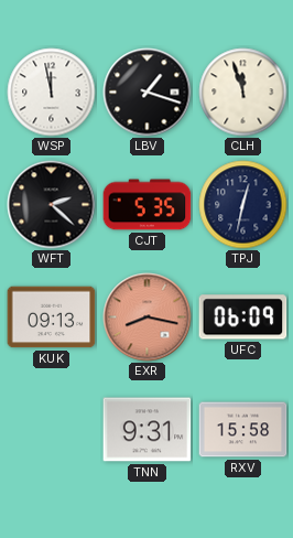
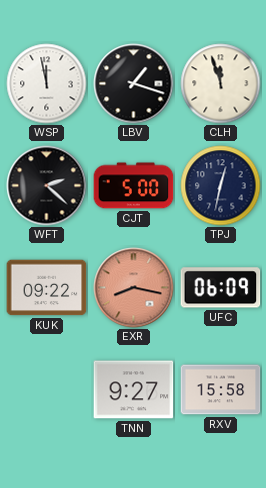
CJT: 5:35 -> 5:00 (134, 186)
KUK: 09:13 -> 09:22 (47, 288)
TNN: 9:31 -> 9:27 (134, 390)
